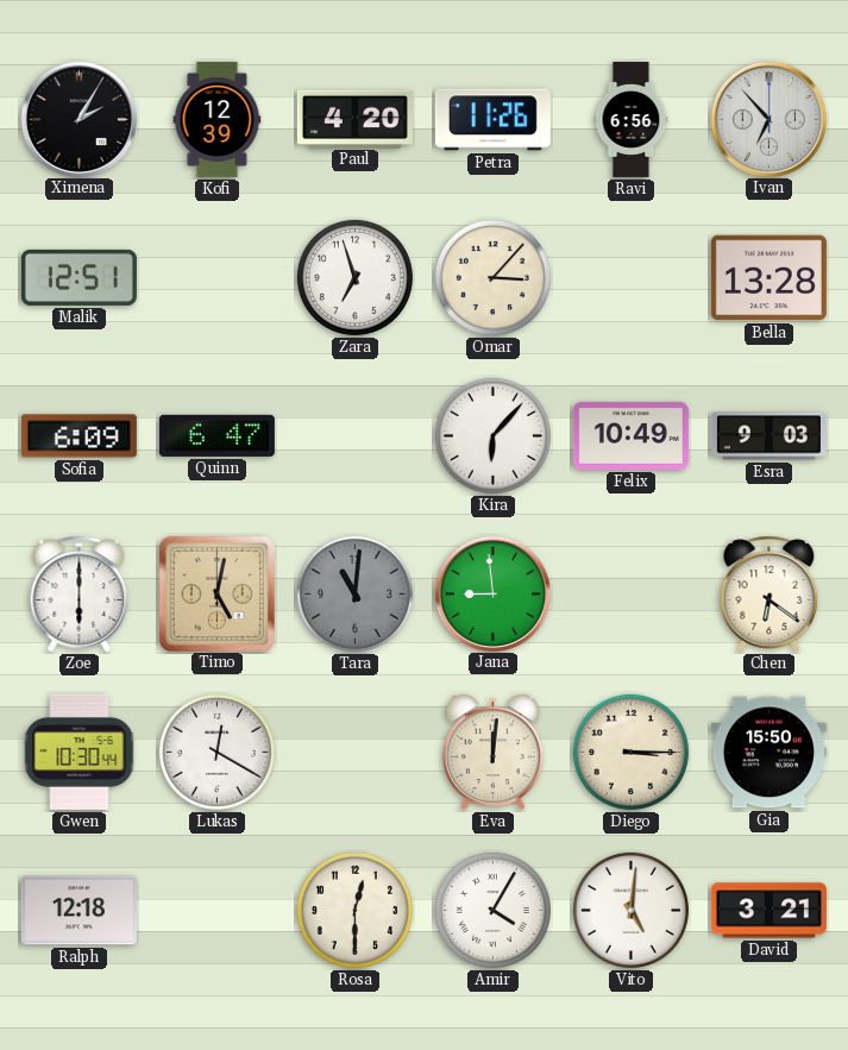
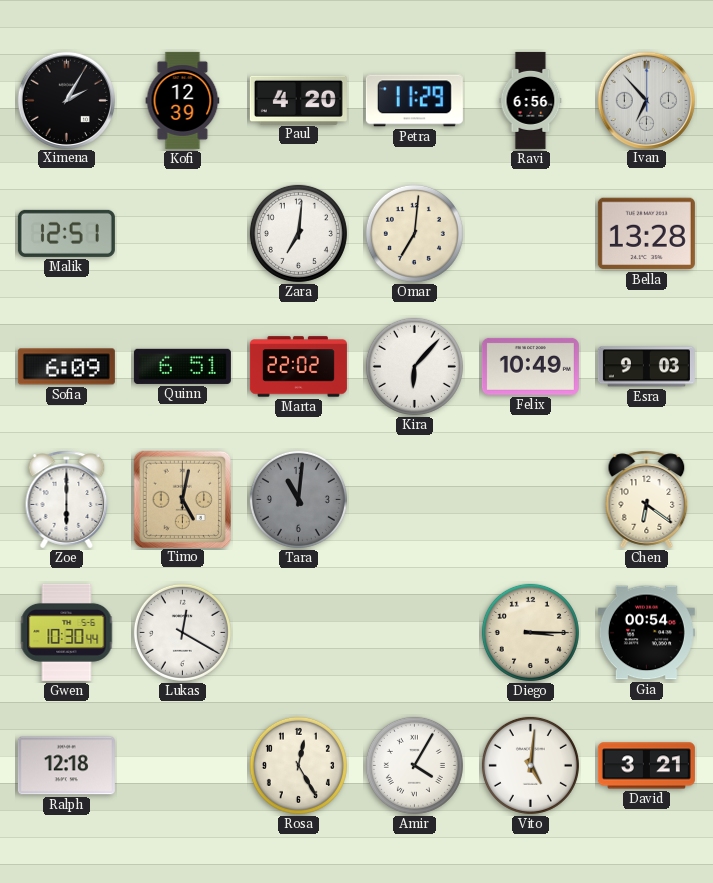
Petra: 11:26 -> 11:29 (414, 101)
Zara: 6:57 -> 7:01 (298, 233)
Omar: 3:07 -> 7:01 (414, 233)
Quinn: 6:47 -> 6:51 (182, 366)
Marta: none -> 22:02 (298, 367)
Jana: 8:59 -> none (492, 593)
Eva: 12:01 -> none (492, 753)
Gia: 15:50 -> 00:54 (646, 633)
Rosa: 12:30 -> 12:25 (298, 765)
